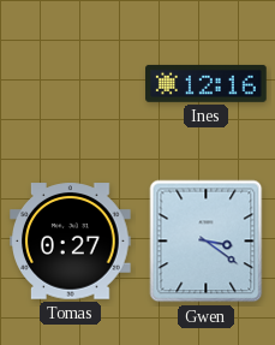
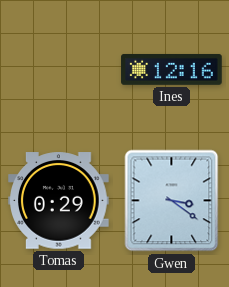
Tomas: 0:27 -> 0:29 (59, 201)
